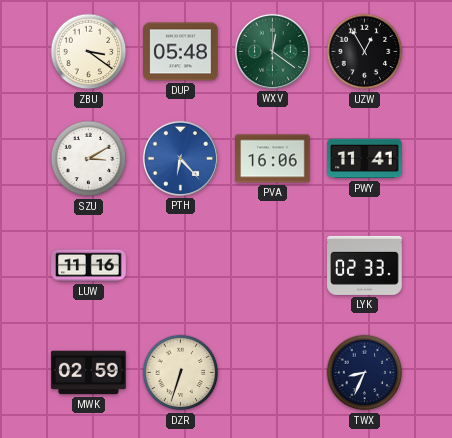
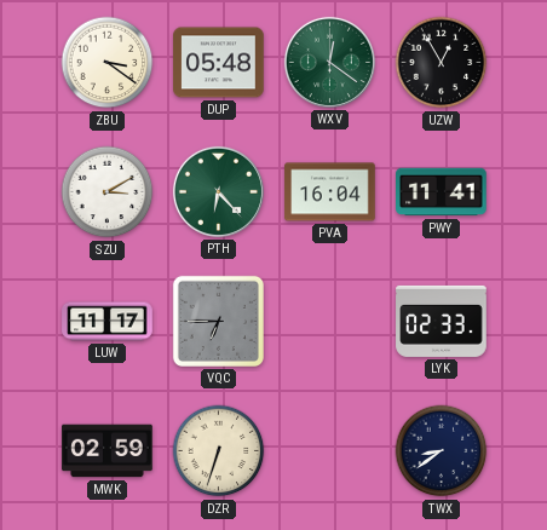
PTH dial: blue -> green (218, 191)
PVA: 16:06 -> 16:04 (330, 192)
LUW: 11:16 -> 11:17 (108, 322)
VQC: none -> 6:45 (218, 321)
TWX: 8:34 -> 8:39 (442, 451)
